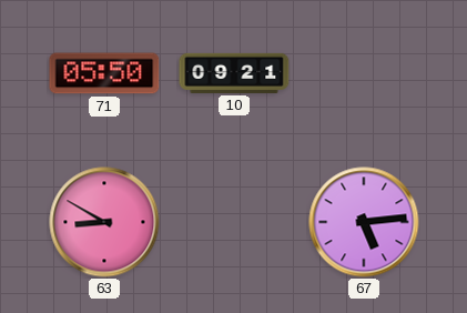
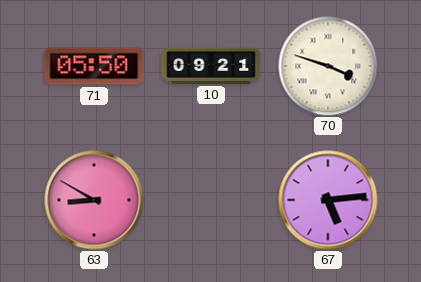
70: none -> 3:48 (328, 66)
